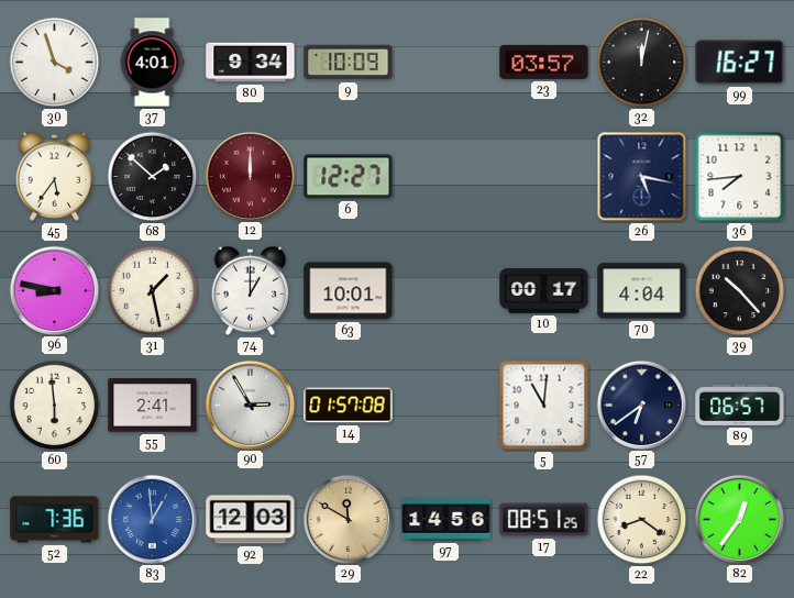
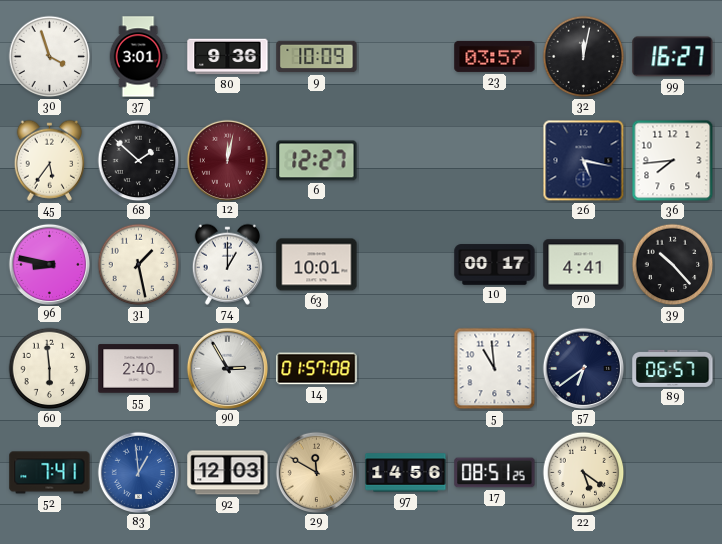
37: 4:01 -> 3:01 (138, 57)
80: 9:34 -> 9:36 (228, 57)
12: 12:00 -> 12:02 (227, 160)
70: 4:04 -> 4:41 (584, 265)
55: 2:41 -> 2:40 (139, 369)
5: 11:01 -> 10:59 (495, 369)
52: 7:36 -> 7:41 (50, 473)
22: 8:21 -> 5:21 (584, 473)
82: 12:36 -> none (739, 519)
